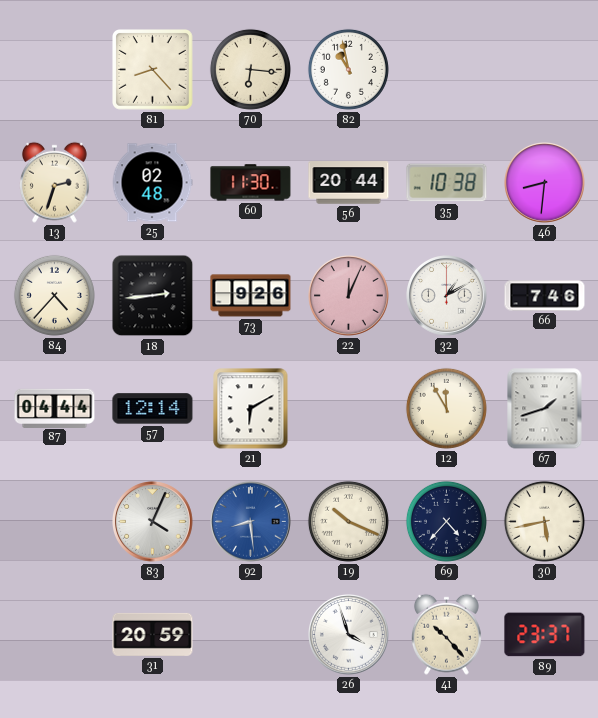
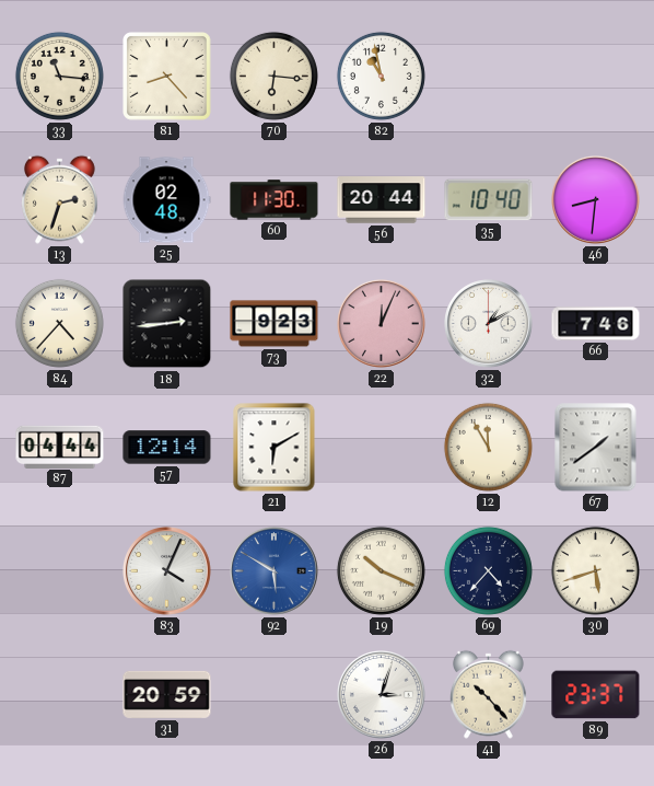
33: none -> 11:16 (59, 76)
35: 10:38 -> 10:40 (489, 200)
73: 9:26 -> 9:23 (275, 324)
67: 1:42 -> 1:39 (596, 448)
92: 8:29 -> 5:50 (275, 571)
30: 5:43 -> 5:42 (595, 570)
26: 3:57 -> 3:03 (382, 695)
